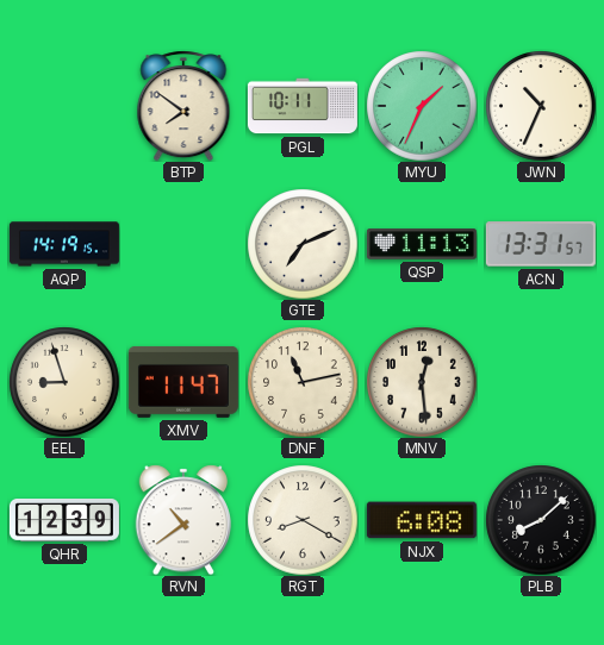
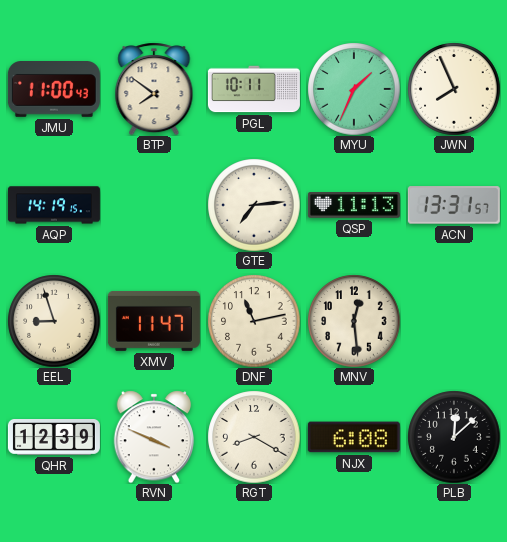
JMU: none -> 11:00 (54, 90)
JWN: 10:34 -> 7:56 (454, 89)
GTE: 7:11 -> 7:14 (254, 205)
RVN: 10:39 -> 3:49 (154, 437)
PLB: 8:08 -> 12:08 (454, 437)
